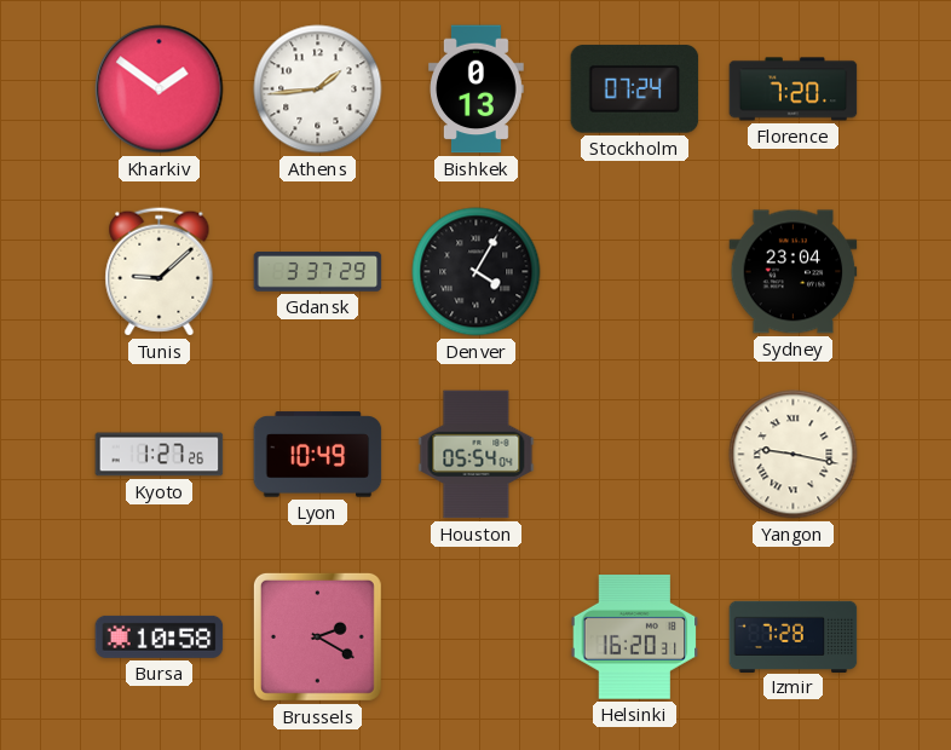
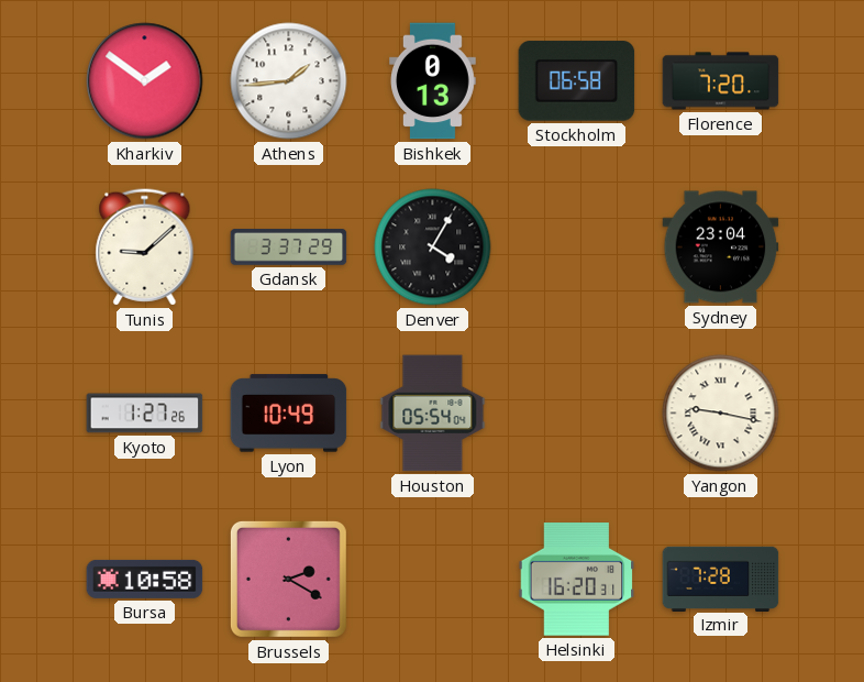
Stockholm: 07:24 -> 06:58 (577, 81)
